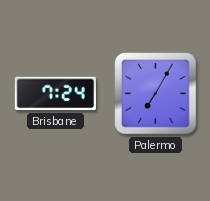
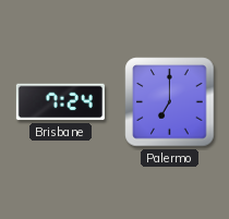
Palermo: 7:05 -> 7:00 (170, 102)
